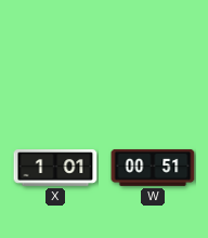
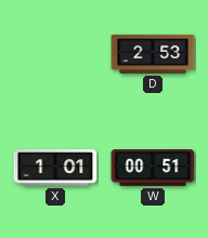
D: none -> 2:53 (153, 54)
